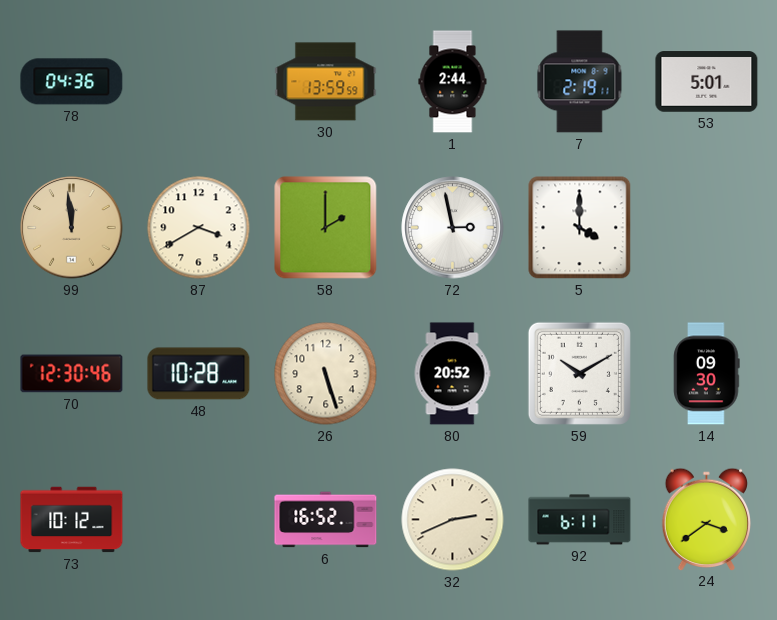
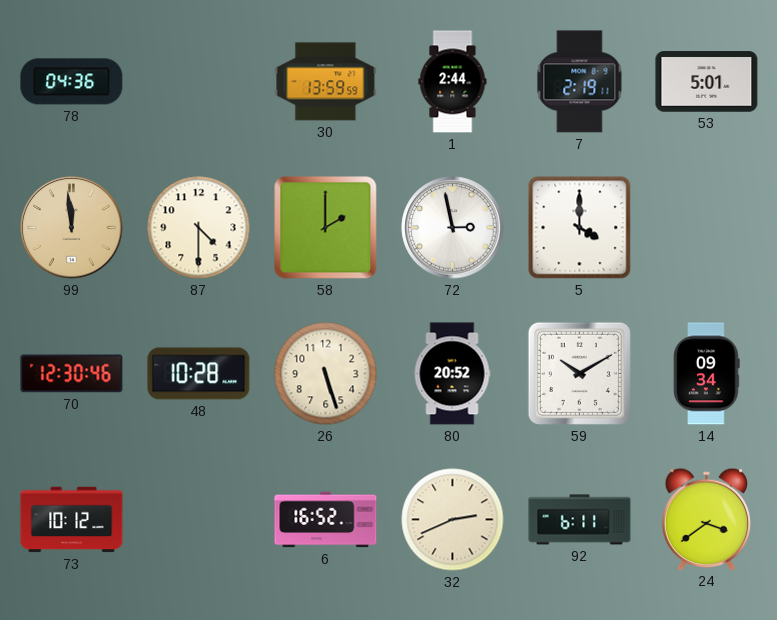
87: 3:40 -> 4:30 (199, 228)
14: 09:30 -> 09:34 (707, 374)
